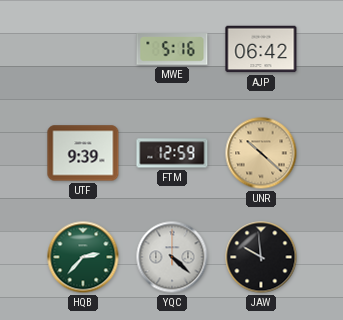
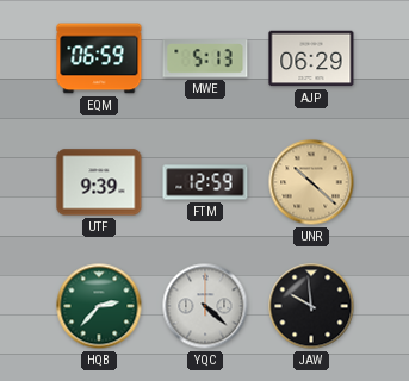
EQM: none -> 06:59 (99, 58)
MWE: 5:16 -> 5:13 (205, 58)
AJP: 06:42 -> 06:29 (311, 58)
